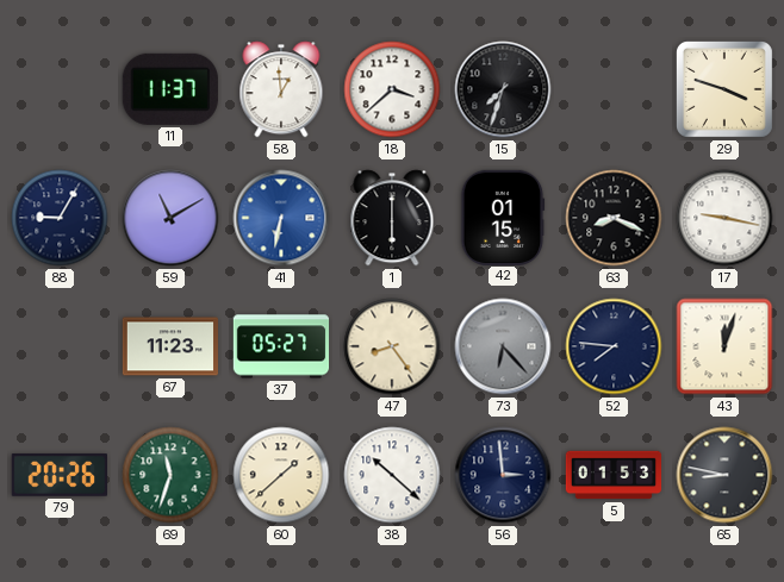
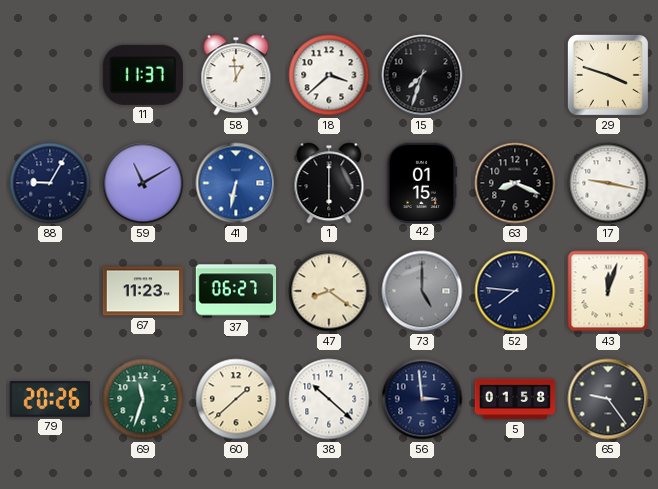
37: 05:27 -> 06:27 (236, 291)
47: 8:24 -> 8:21 (329, 291)
73: 6:23 -> 5:00 (422, 291)
5: 01:53 -> 01:58 (515, 399)
65: 8:47 -> 9:24 (608, 399)
